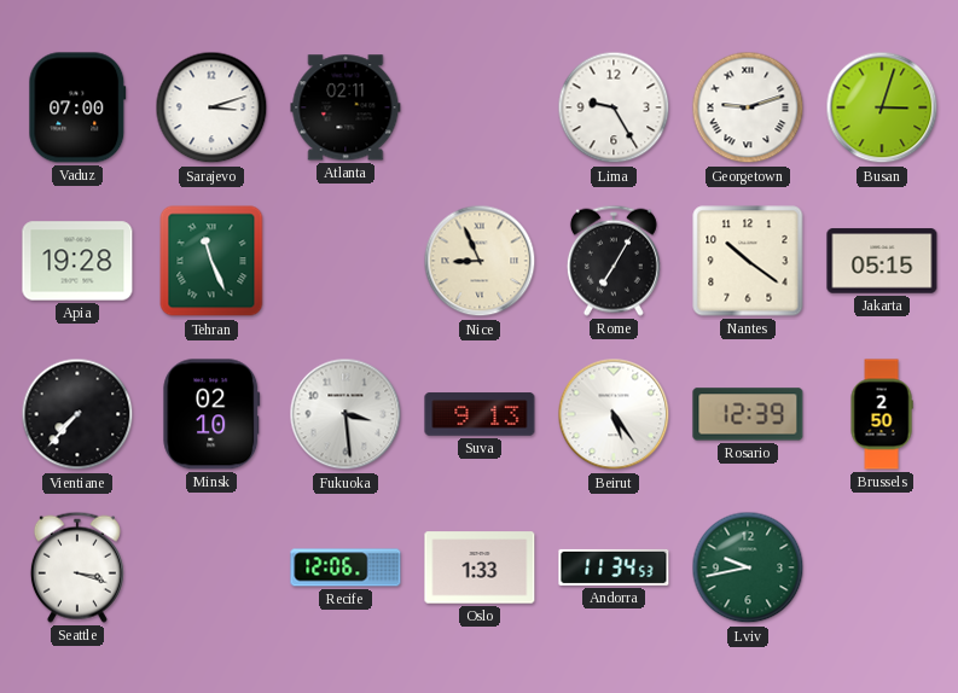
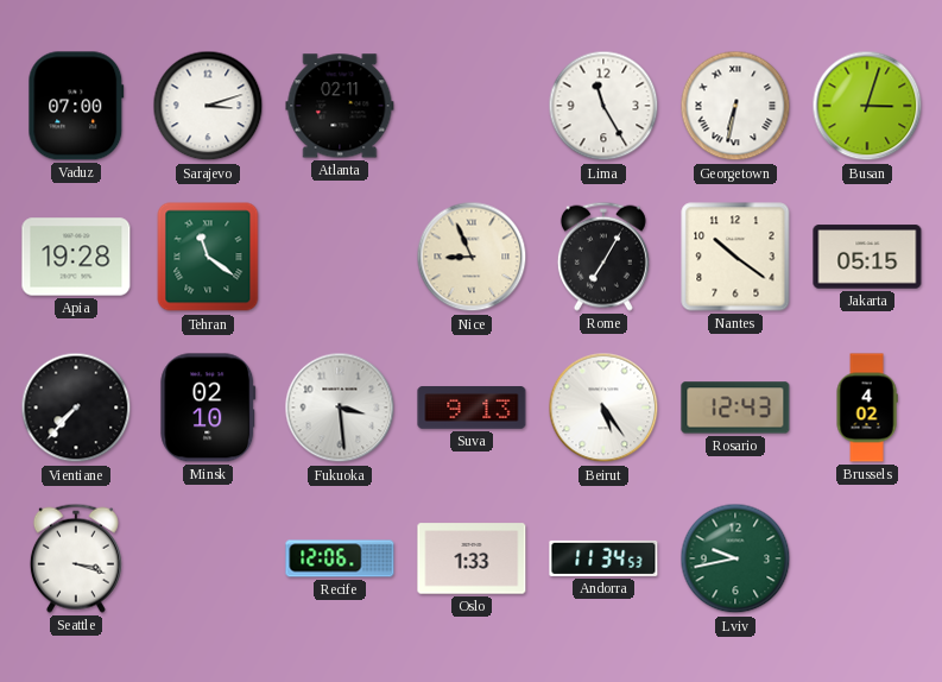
Lima: 9:25 -> 11:25 (603, 106)
Georgetown: 9:12 -> 6:32 (735, 106)
Tehran: 11:26 -> 11:21 (208, 257)
Rosario: 12:39 -> 12:43 (735, 408)
Brussels: 2:50 -> 4:02 (867, 408)
